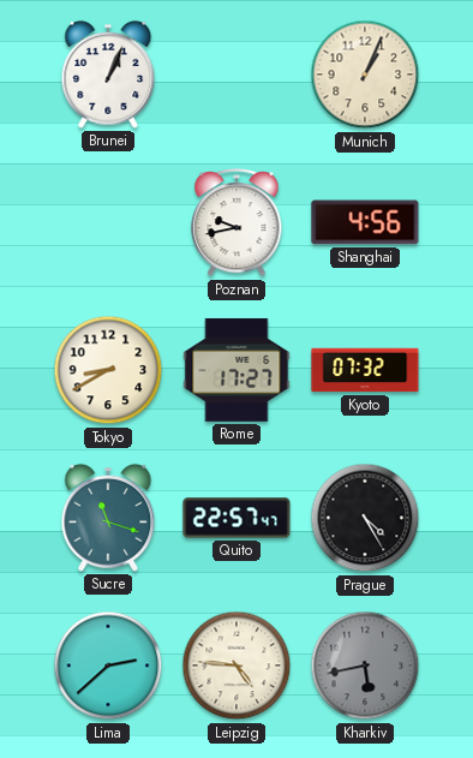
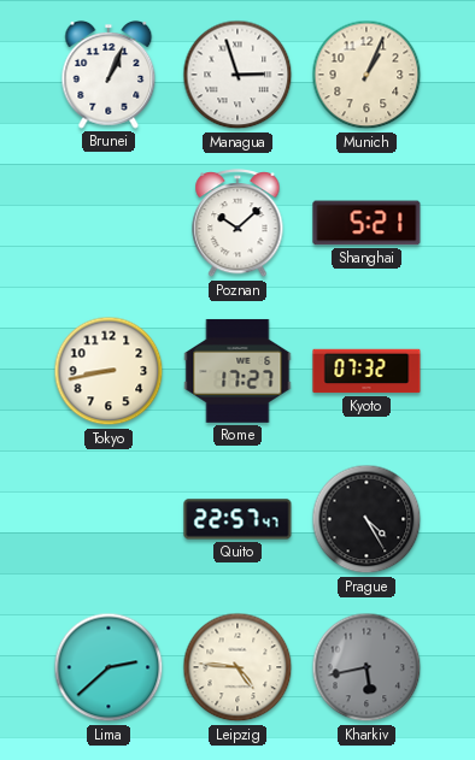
Managua: none -> 2:57 (237, 75)
Poznan: 9:43 -> 10:08 (237, 224)
Shanghai: 4:56 -> 5:21 (366, 223)
Tokyo: 8:40 -> 8:43 (109, 371)
Sucre: 11:18 -> none (108, 518)
